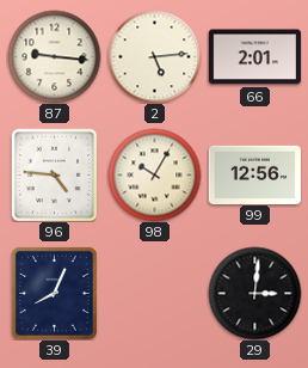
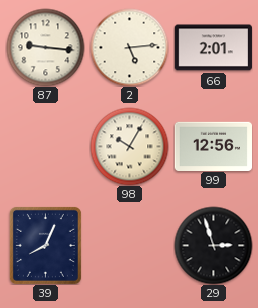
96: 4:46 -> none (55, 174)
29: 3:01 -> 2:57 (213, 245)
